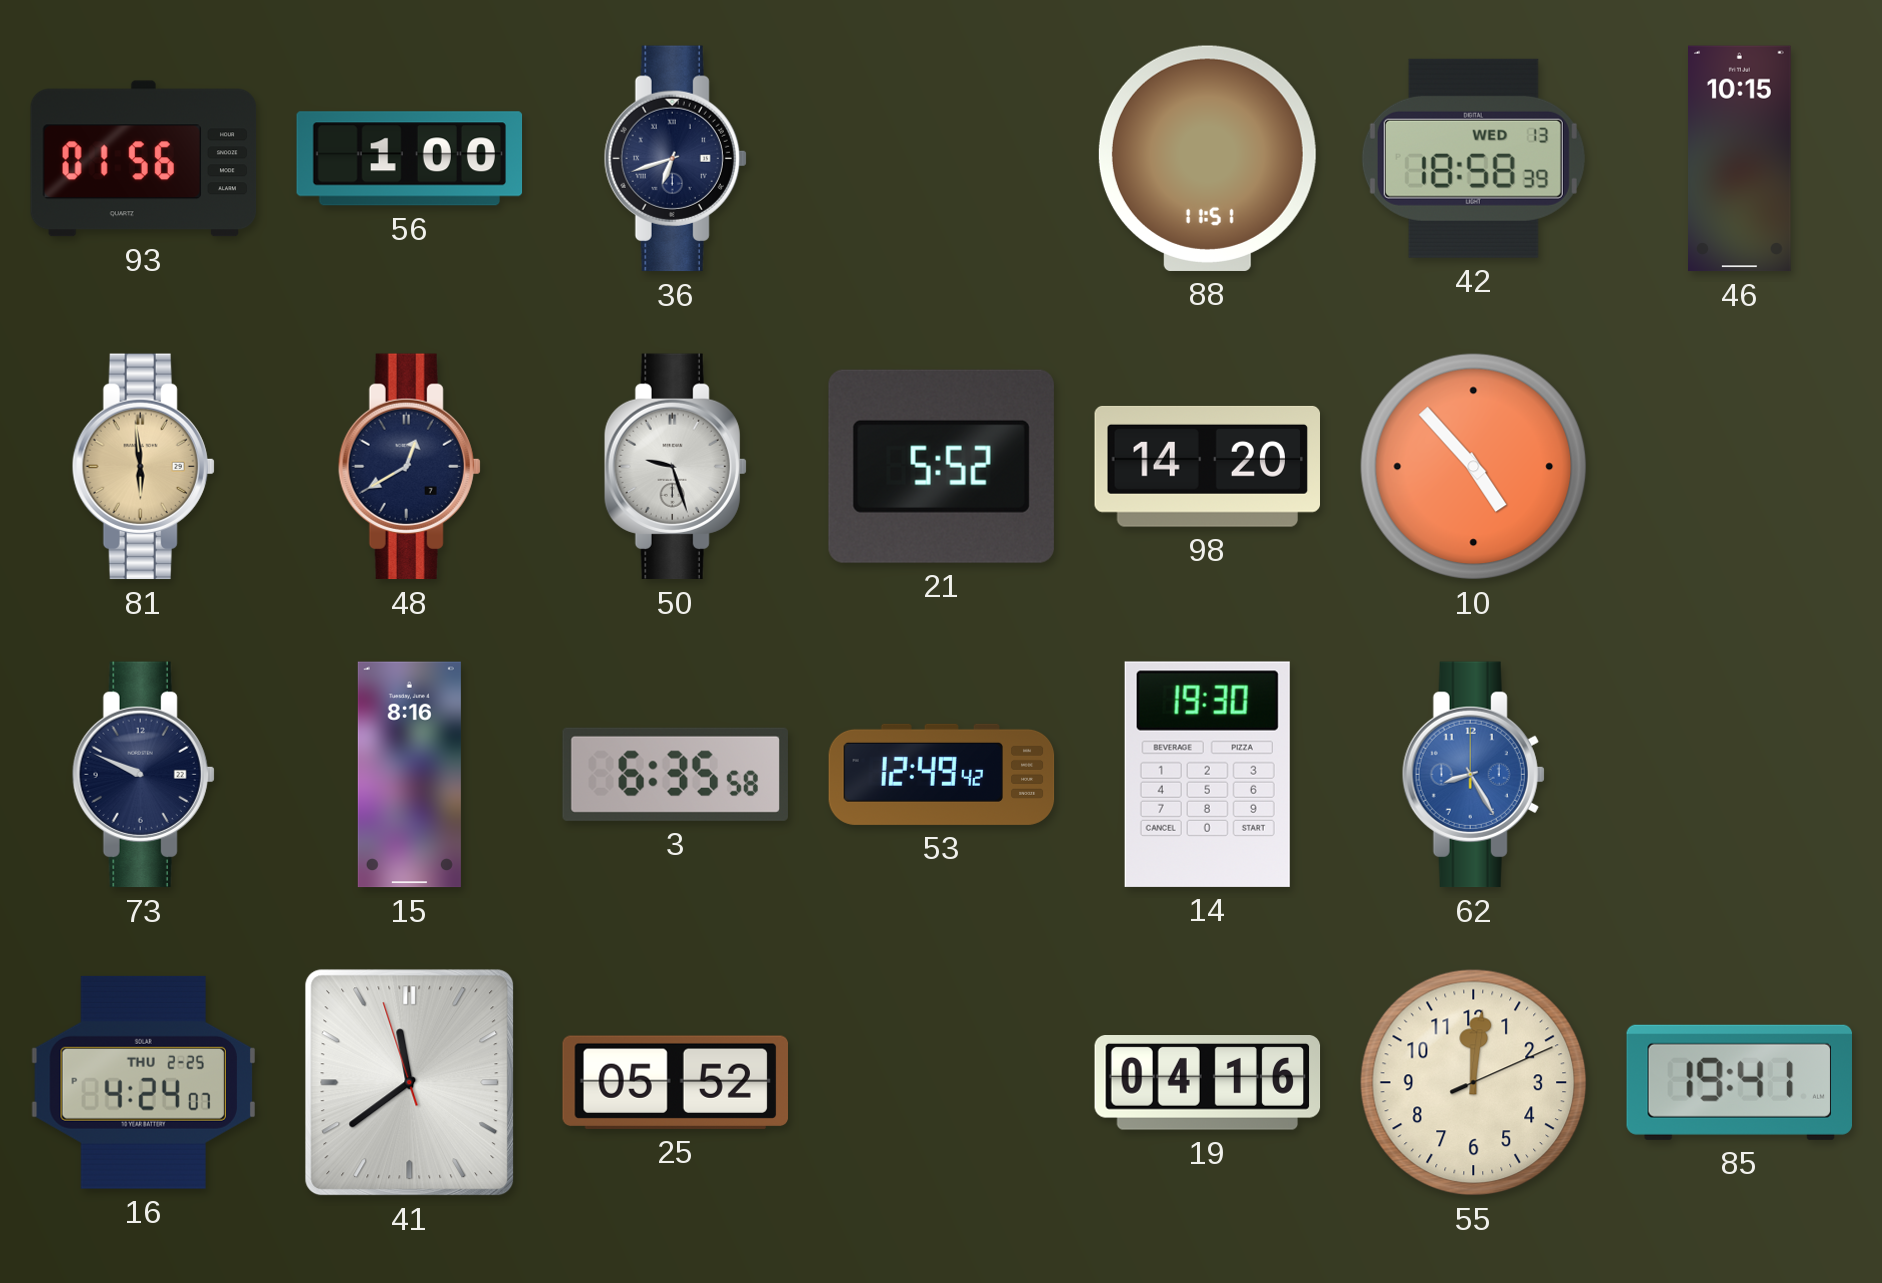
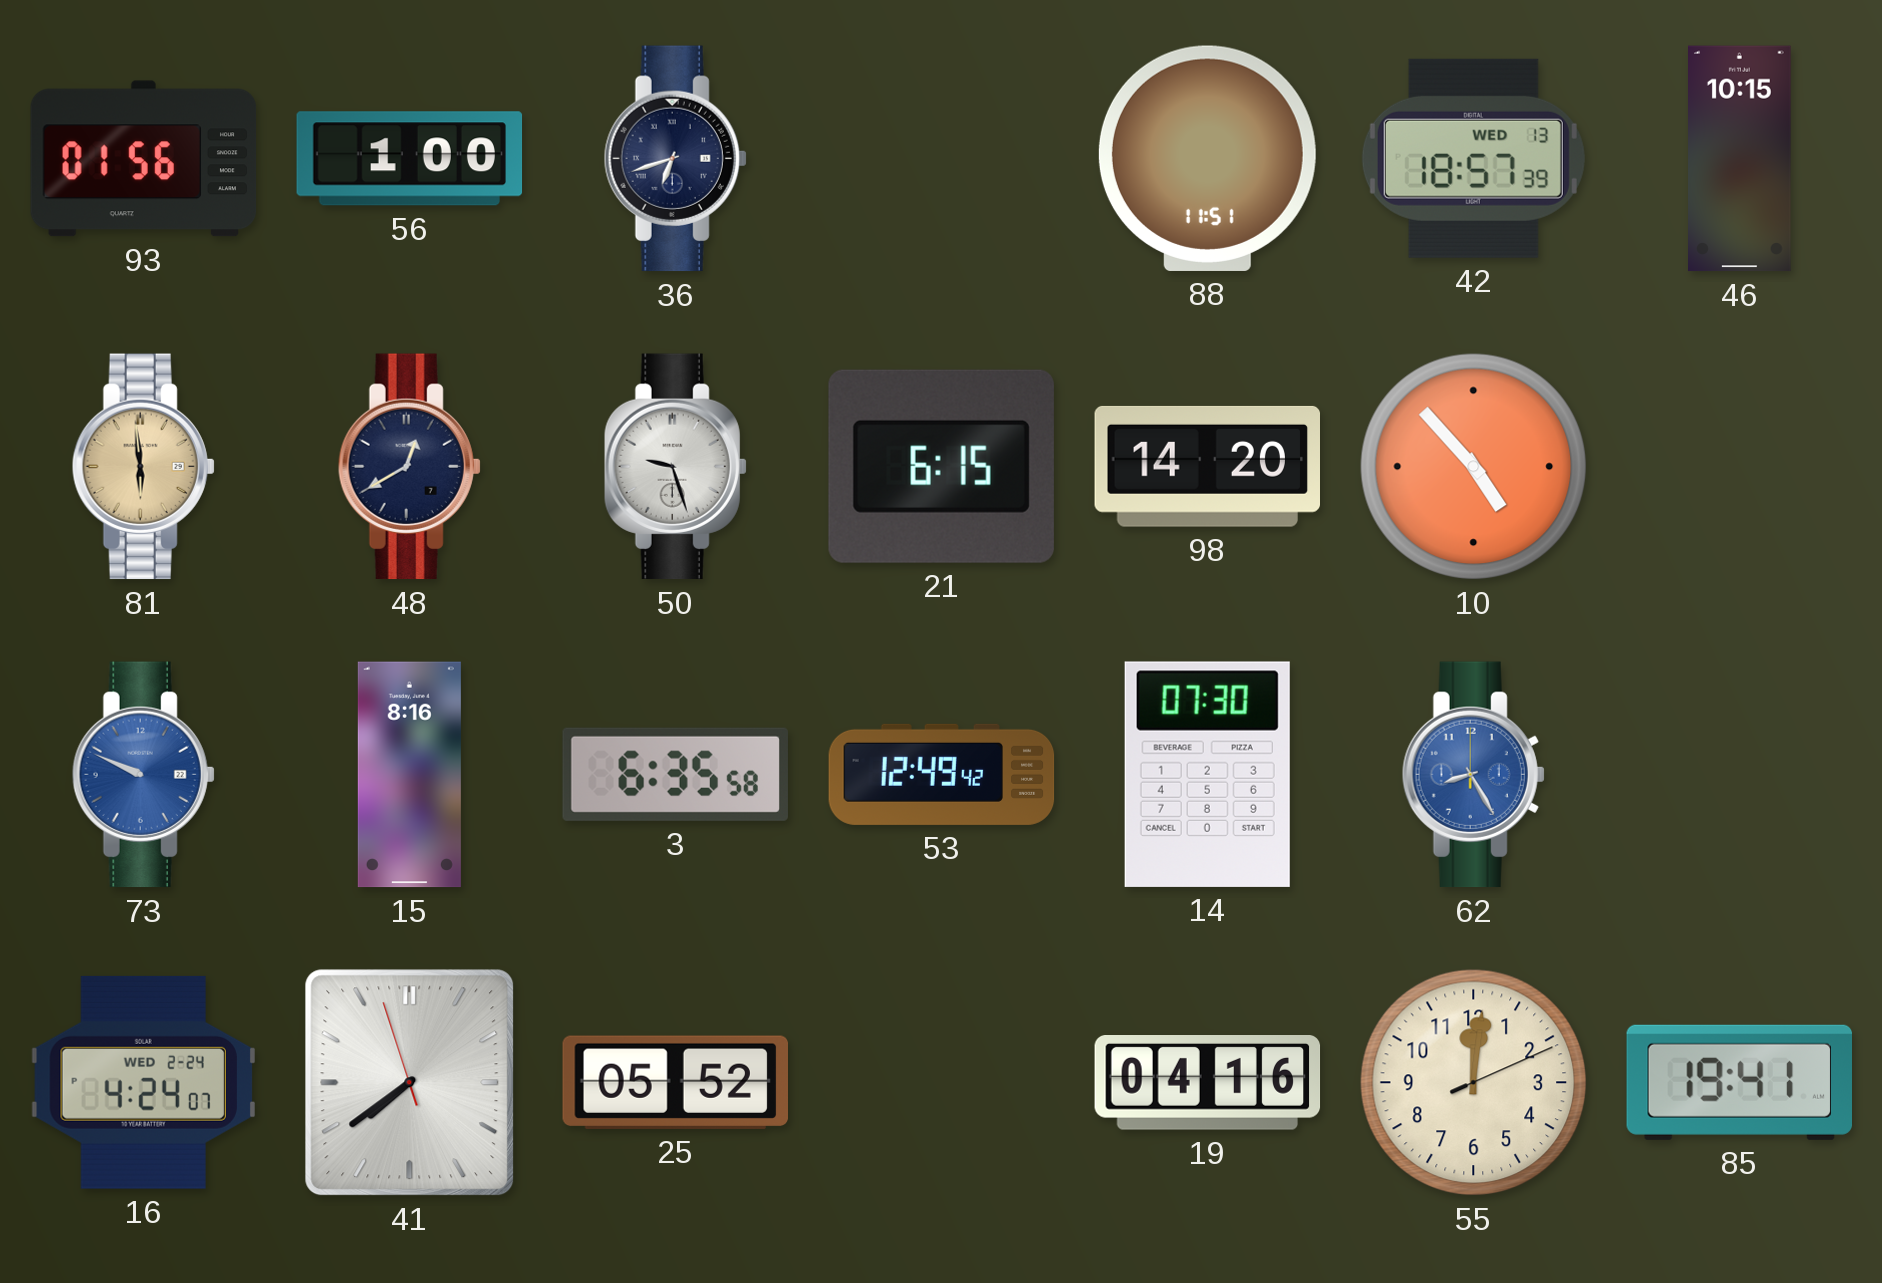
42: 18:58 -> 18:57 (1473, 158)
21: 5:52 -> 6:15 (941, 466)
73 dial: navy -> blue (143, 775)
14: 19:30 -> 07:30 (1207, 774)
16 date: THU 2-25 -> WED 2-24 (143, 1082)
41: 11:38 -> 7:38 (410, 1083)
